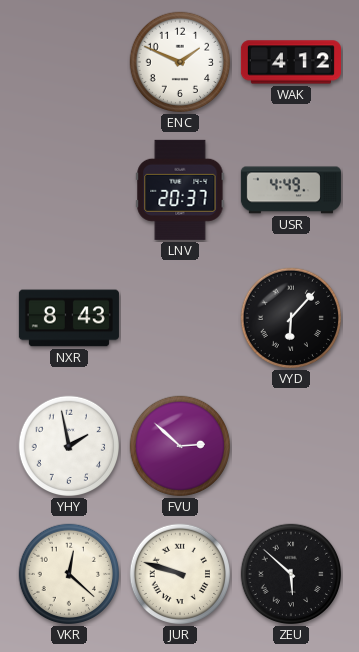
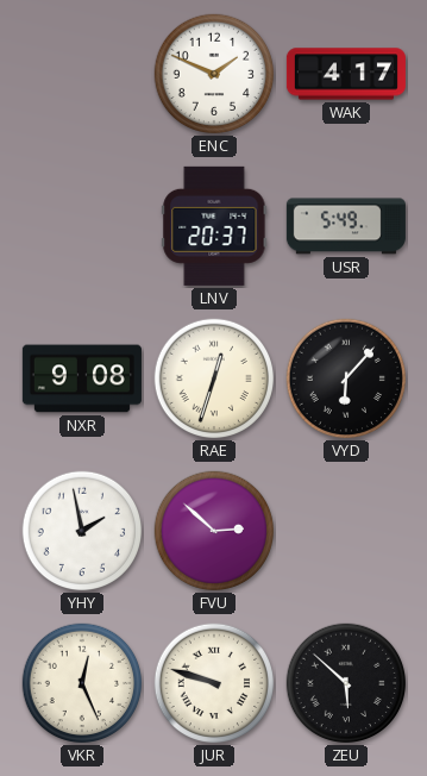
WAK: 4:12 -> 4:17 (346, 74)
USR: 4:49 -> 5:49 (346, 226)
NXR: 8:43 -> 9:08 (82, 378)
RAE: none -> 12:33 (214, 378)
VKR: 12:22 -> 12:26 (82, 683)
